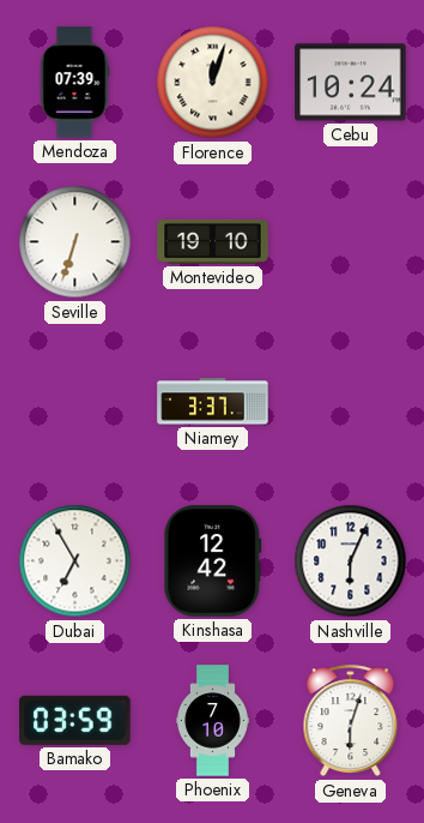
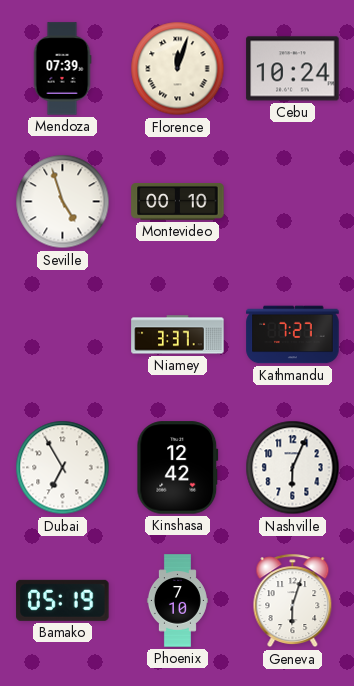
Seville: 6:33 -> 4:57 (63, 202)
Montevideo: 19:10 -> 00:10 (178, 202)
Kathmandu: none -> 7:27 (293, 335)
Bamako: 03:59 -> 05:19 (63, 600)
